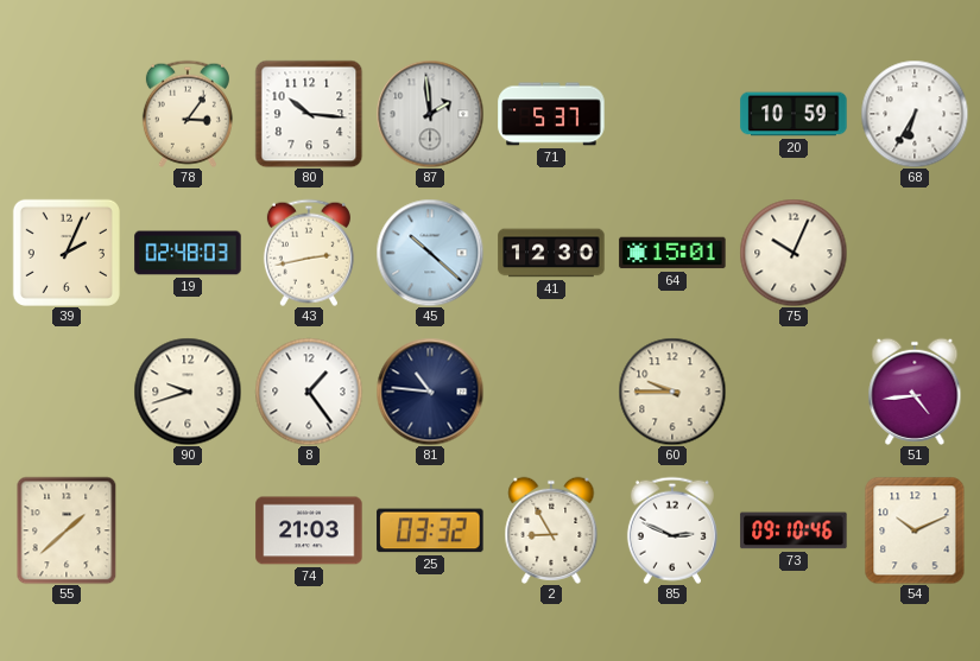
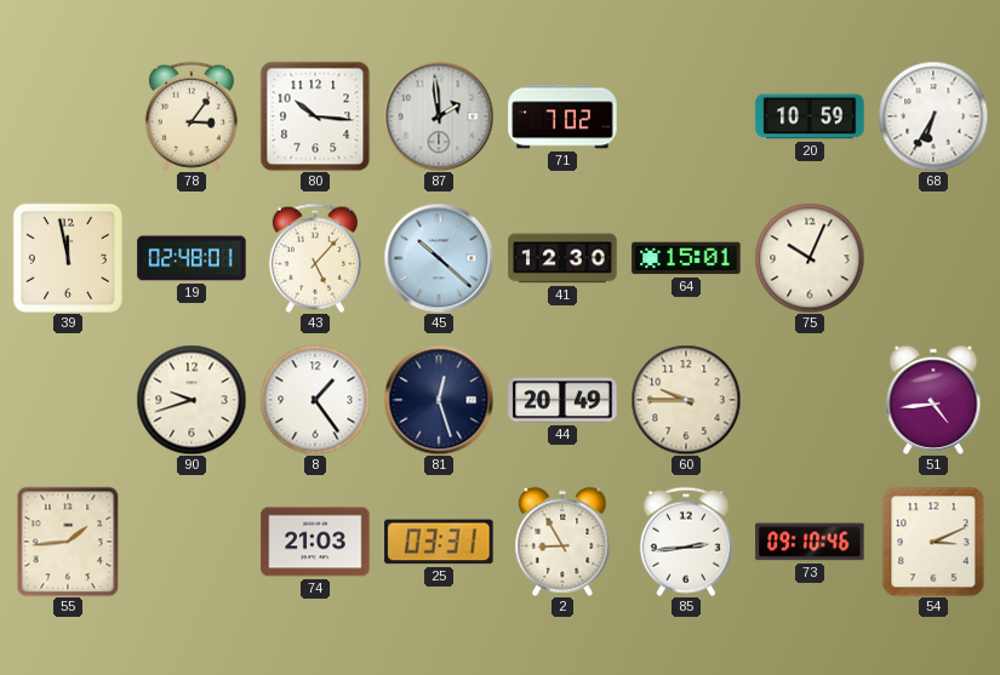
71: 5:37 -> 7:02 (562, 116)
39: 2:04 -> 11:58 (68, 258)
19: 02:48:03 -> 02:48:01 (192, 258)
43: 2:43 -> 5:07 (315, 258)
81: 10:46 -> 12:27 (439, 400)
44: none -> 20:49 (562, 400)
55: 1:38 -> 1:44 (68, 542)
25: 03:32 -> 03:31 (439, 542)
85: 2:49 -> 2:44 (686, 542)
54: 10:11 -> 3:11 (933, 542)
